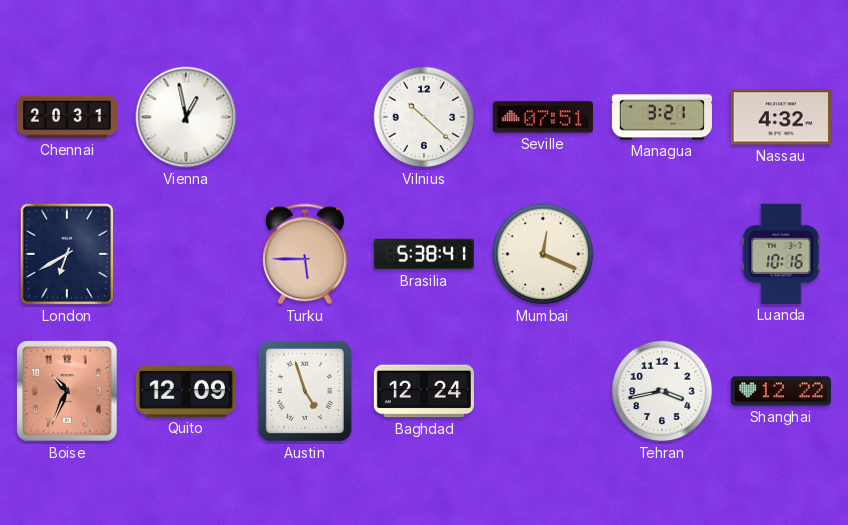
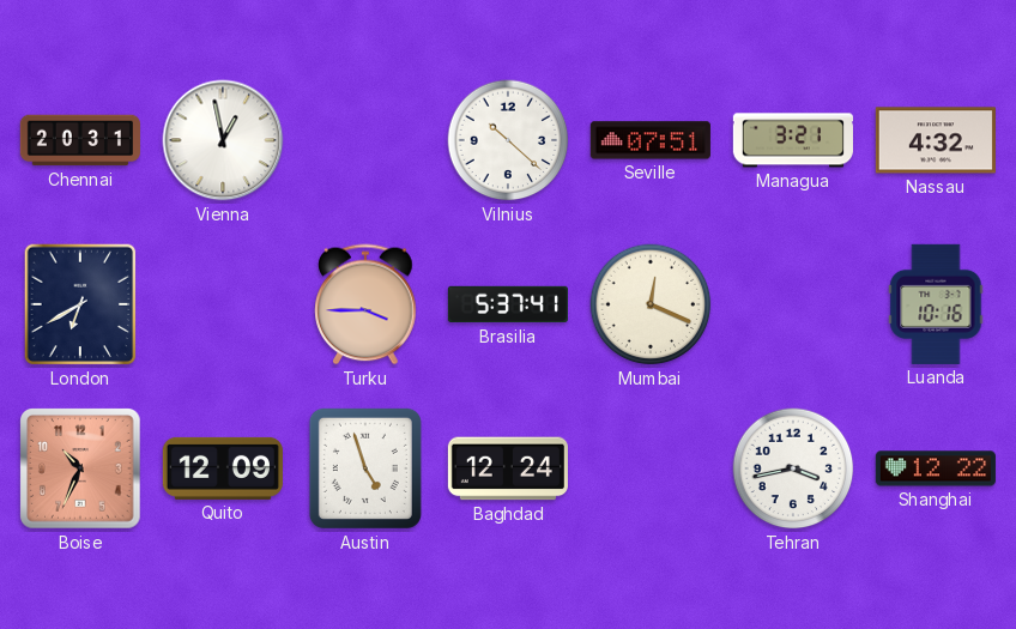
Turku: 5:45 -> 3:45 (365, 304)
Brasilia: 5:38 -> 5:37 (508, 304)
